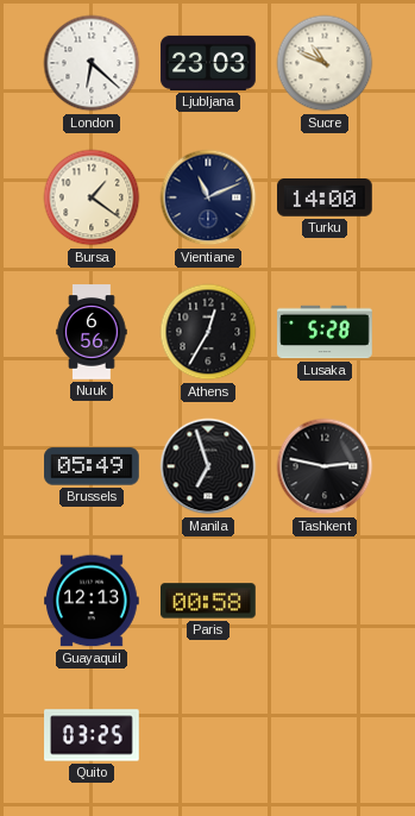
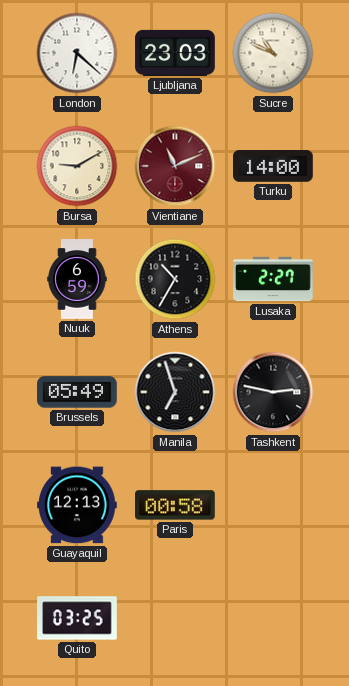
Bursa: 1:21 -> 9:10 (77, 166)
Vientiane dial: navy -> burgundy (175, 166)
Nuuk: 6:56 -> 6:59 (77, 279)
Athens: 12:35 -> 10:35 (175, 279)
Lusaka: 5:28 -> 2:27 (273, 279)
